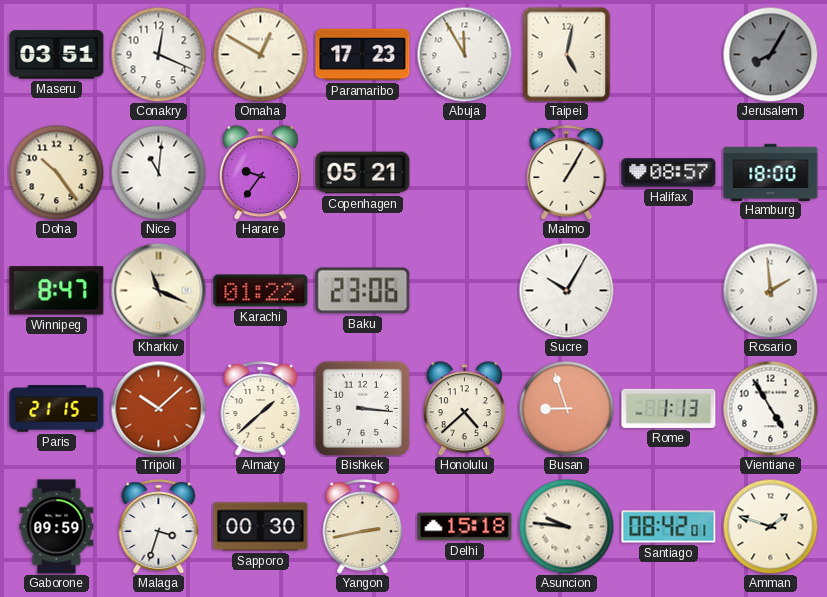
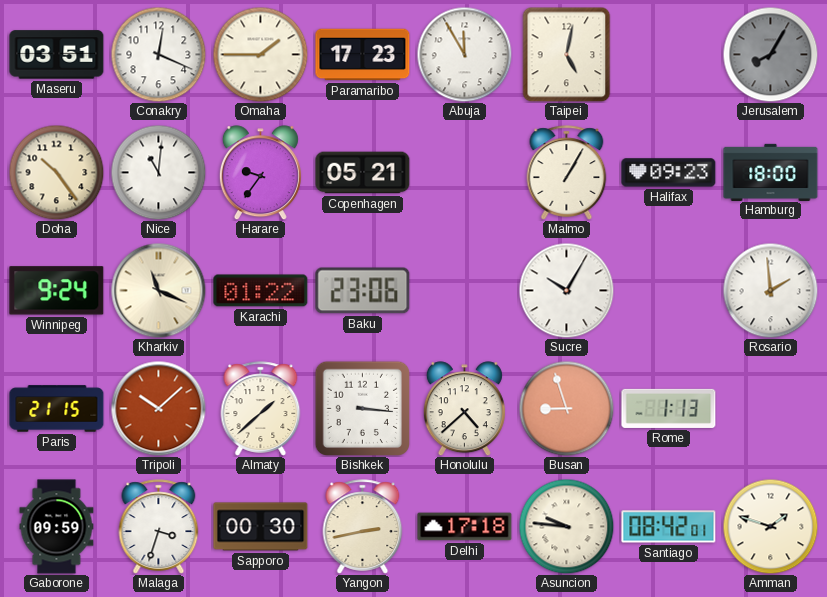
Omaha: 12:50 -> 1:45 (260, 54)
Halifax: 08:57 -> 09:23 (669, 173)
Winnipeg: 8:47 -> 9:24 (57, 291)
Vientiane: 4:55 -> none (770, 408)
Delhi: 15:18 -> 17:18 (465, 527)
